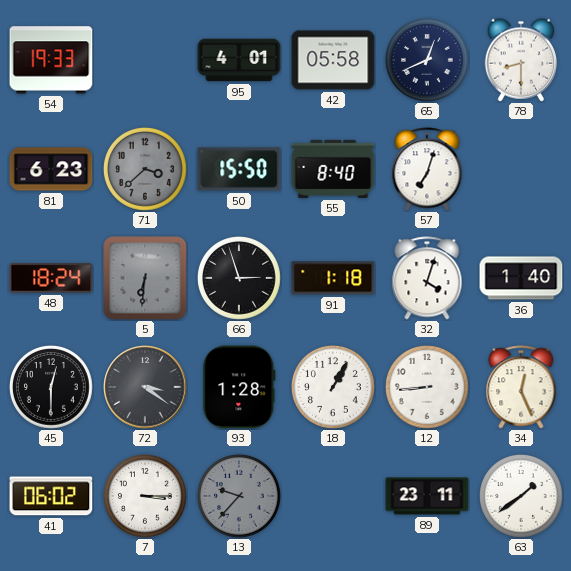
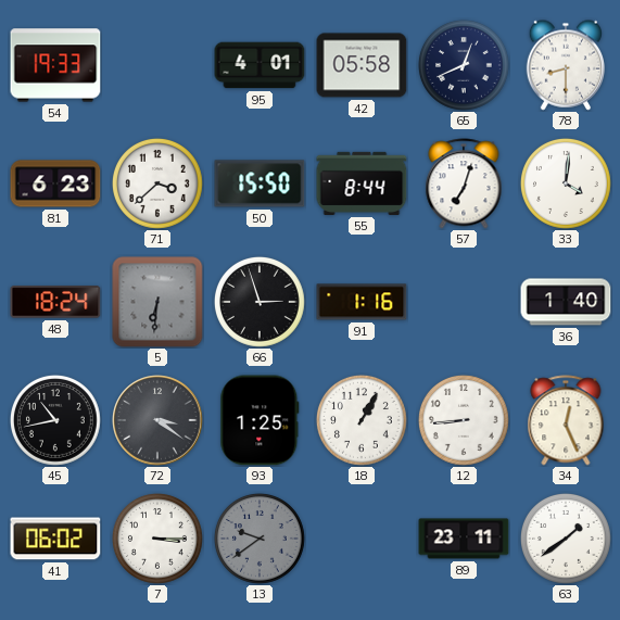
71 dial: grey -> white (157, 184)
55: 8:40 -> 8:44 (362, 184)
33: none -> 4:01 (566, 184)
91: 1:18 -> 1:16 (362, 302)
32: 4:03 -> none (427, 278)
45: 12:30 -> 10:43 (55, 420)
93: 1:28 -> 1:25 (260, 420)
13: 9:37 -> 9:39 (260, 539)
